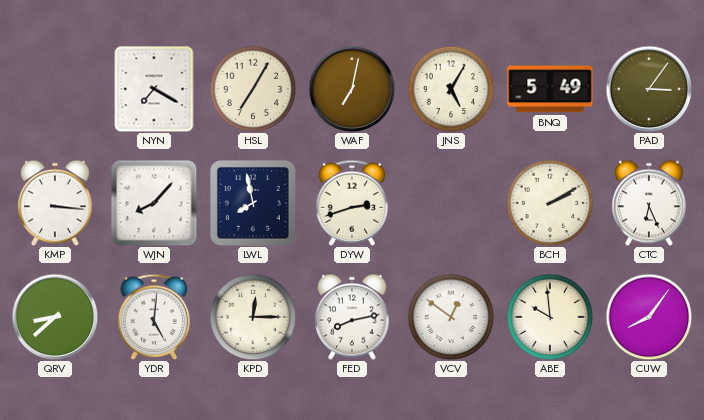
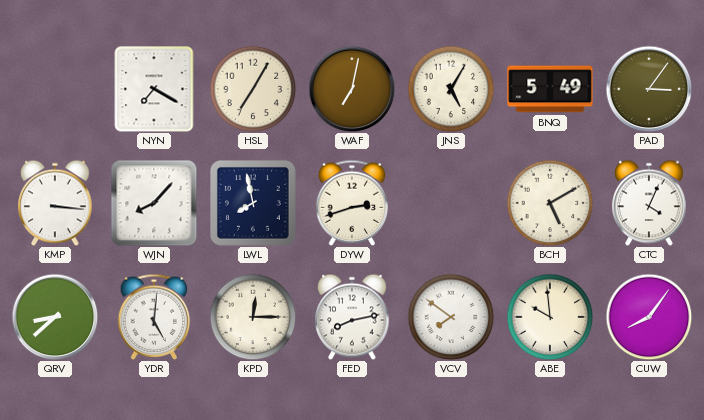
BCH: 2:10 -> 5:10 (550, 203)
CTC: 6:26 -> 4:04 (649, 203)
VCV: 12:51 -> 7:51 (451, 317)
